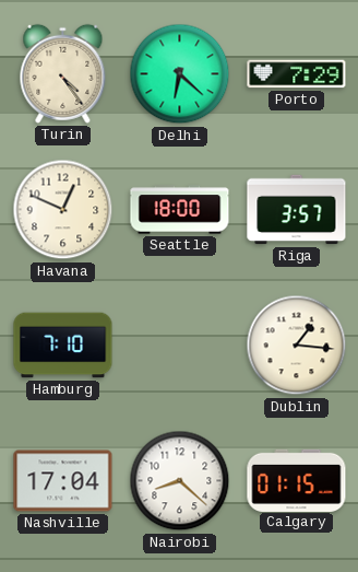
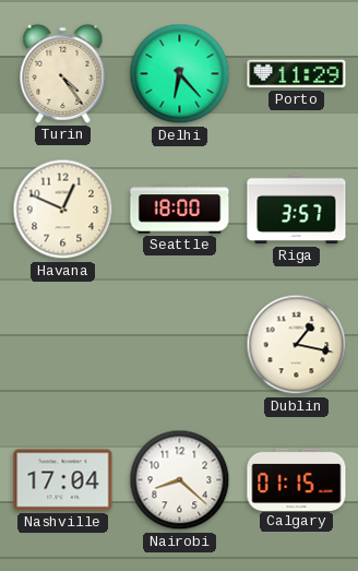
Delhi: 6:22 -> 6:23 (180, 74)
Porto: 7:29 -> 11:29 (297, 74)
Hamburg: 7:10 -> none (63, 346)
Dublin: 1:16 -> 1:17 (297, 345)
